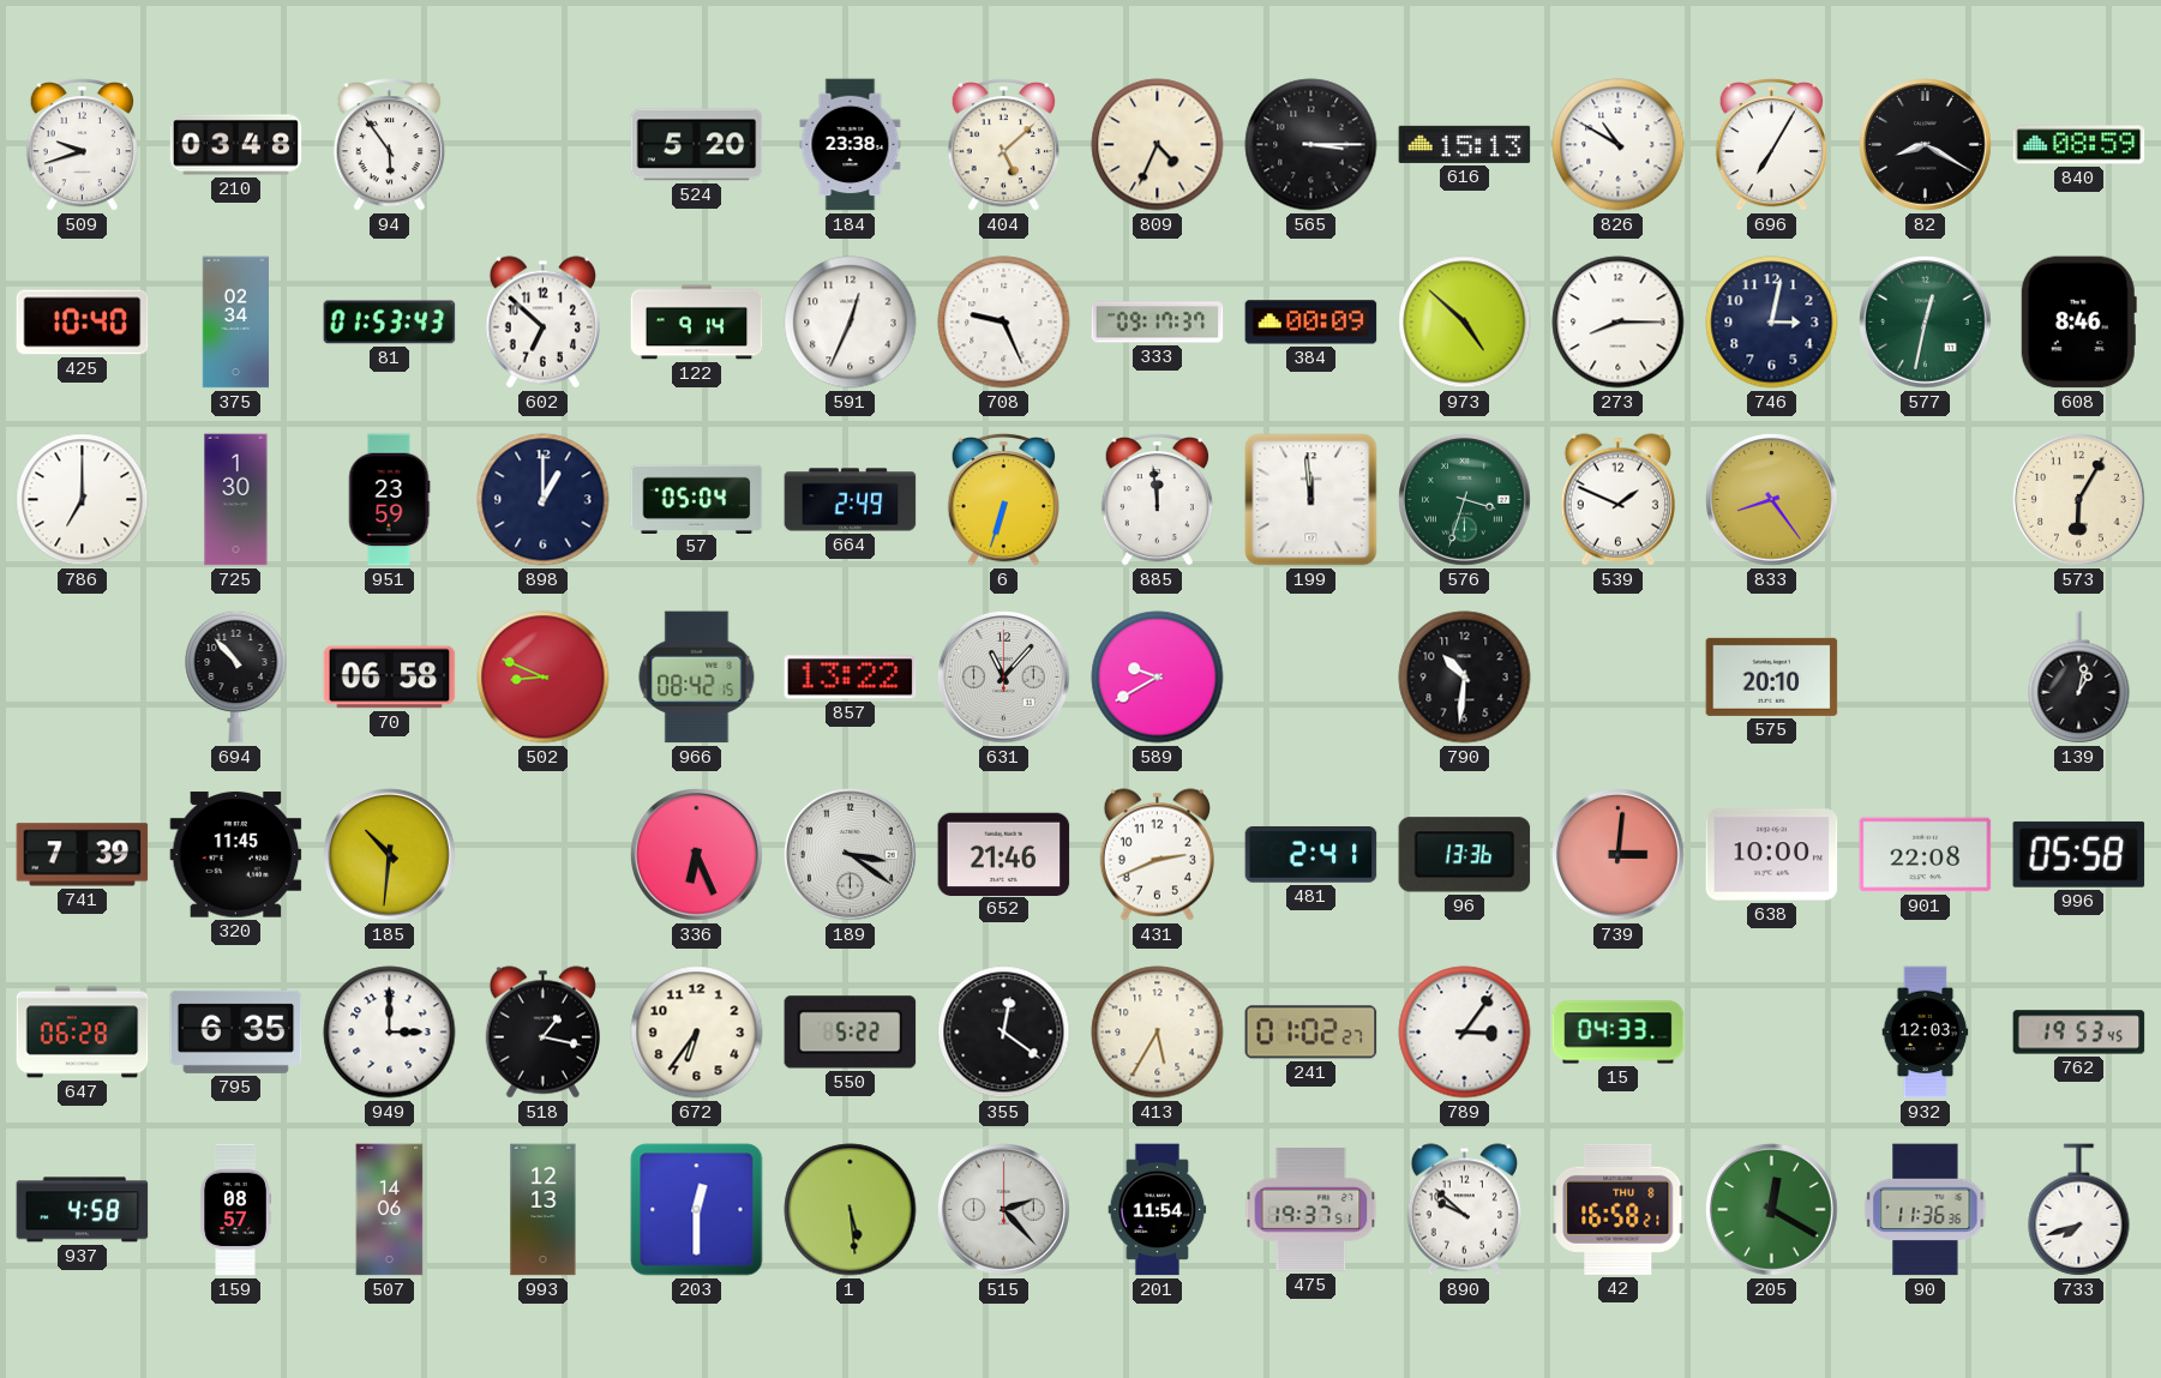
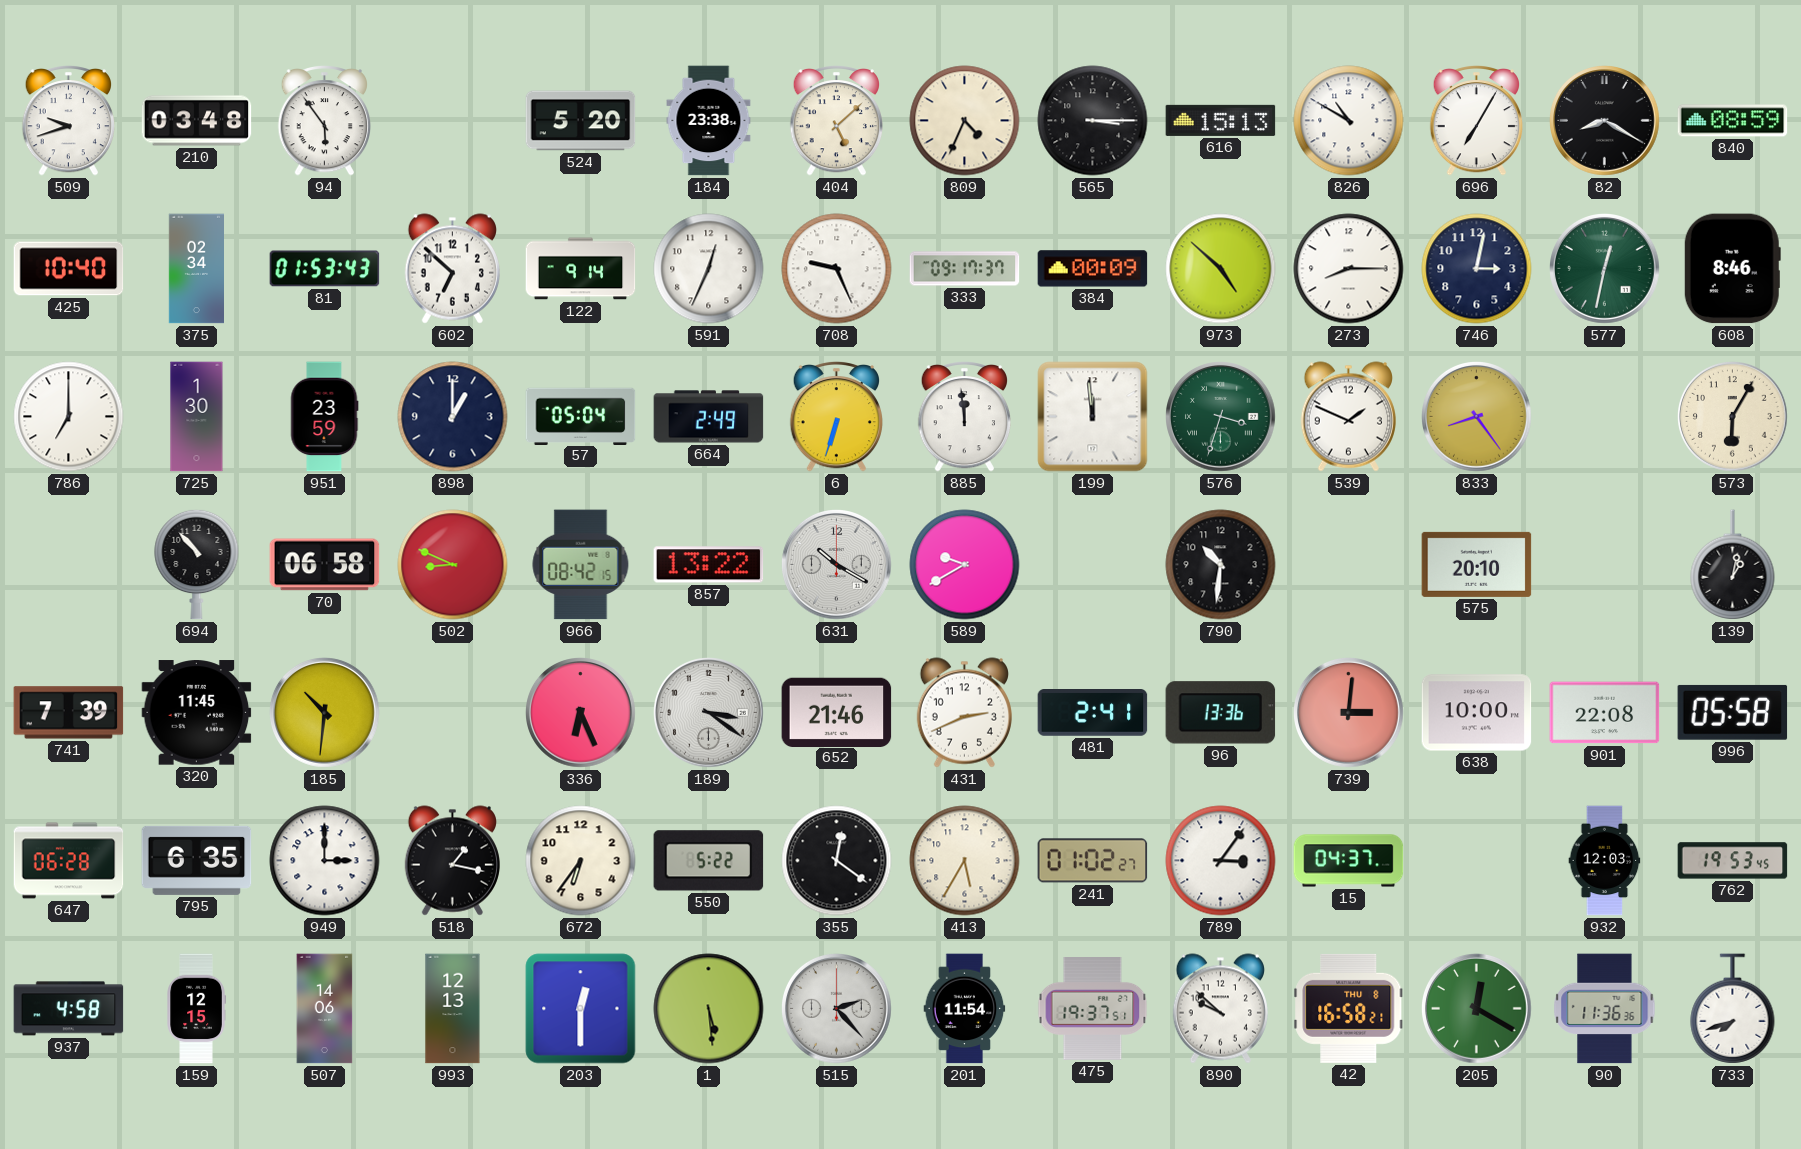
631: 11:07 -> 10:20 (837, 565)
15: 04:33 -> 04:37 (1349, 861)
159: 08:57 -> 12:15 (196, 1009)
